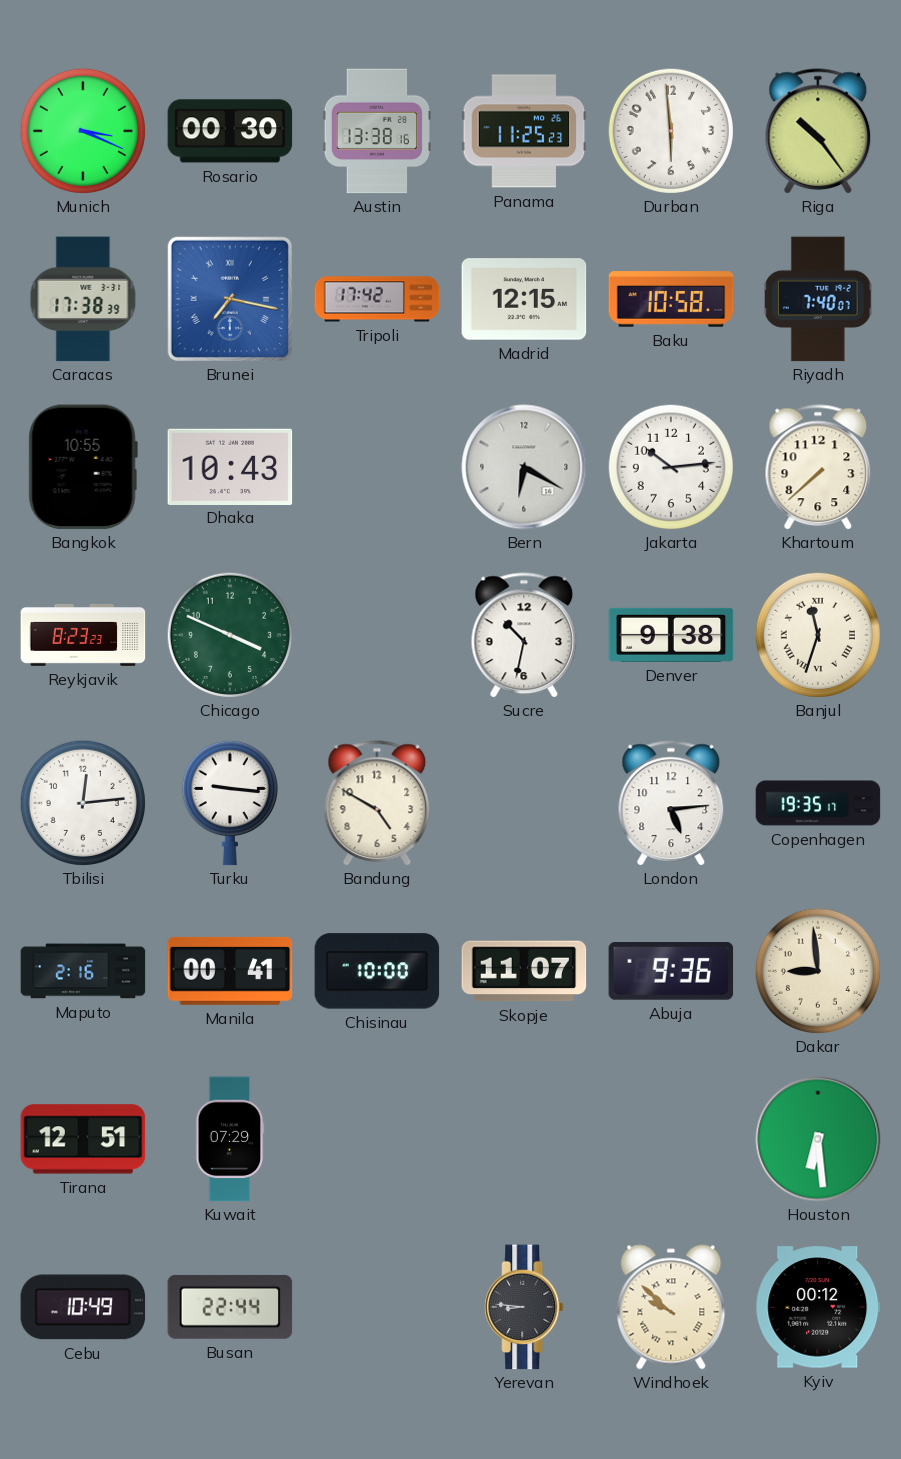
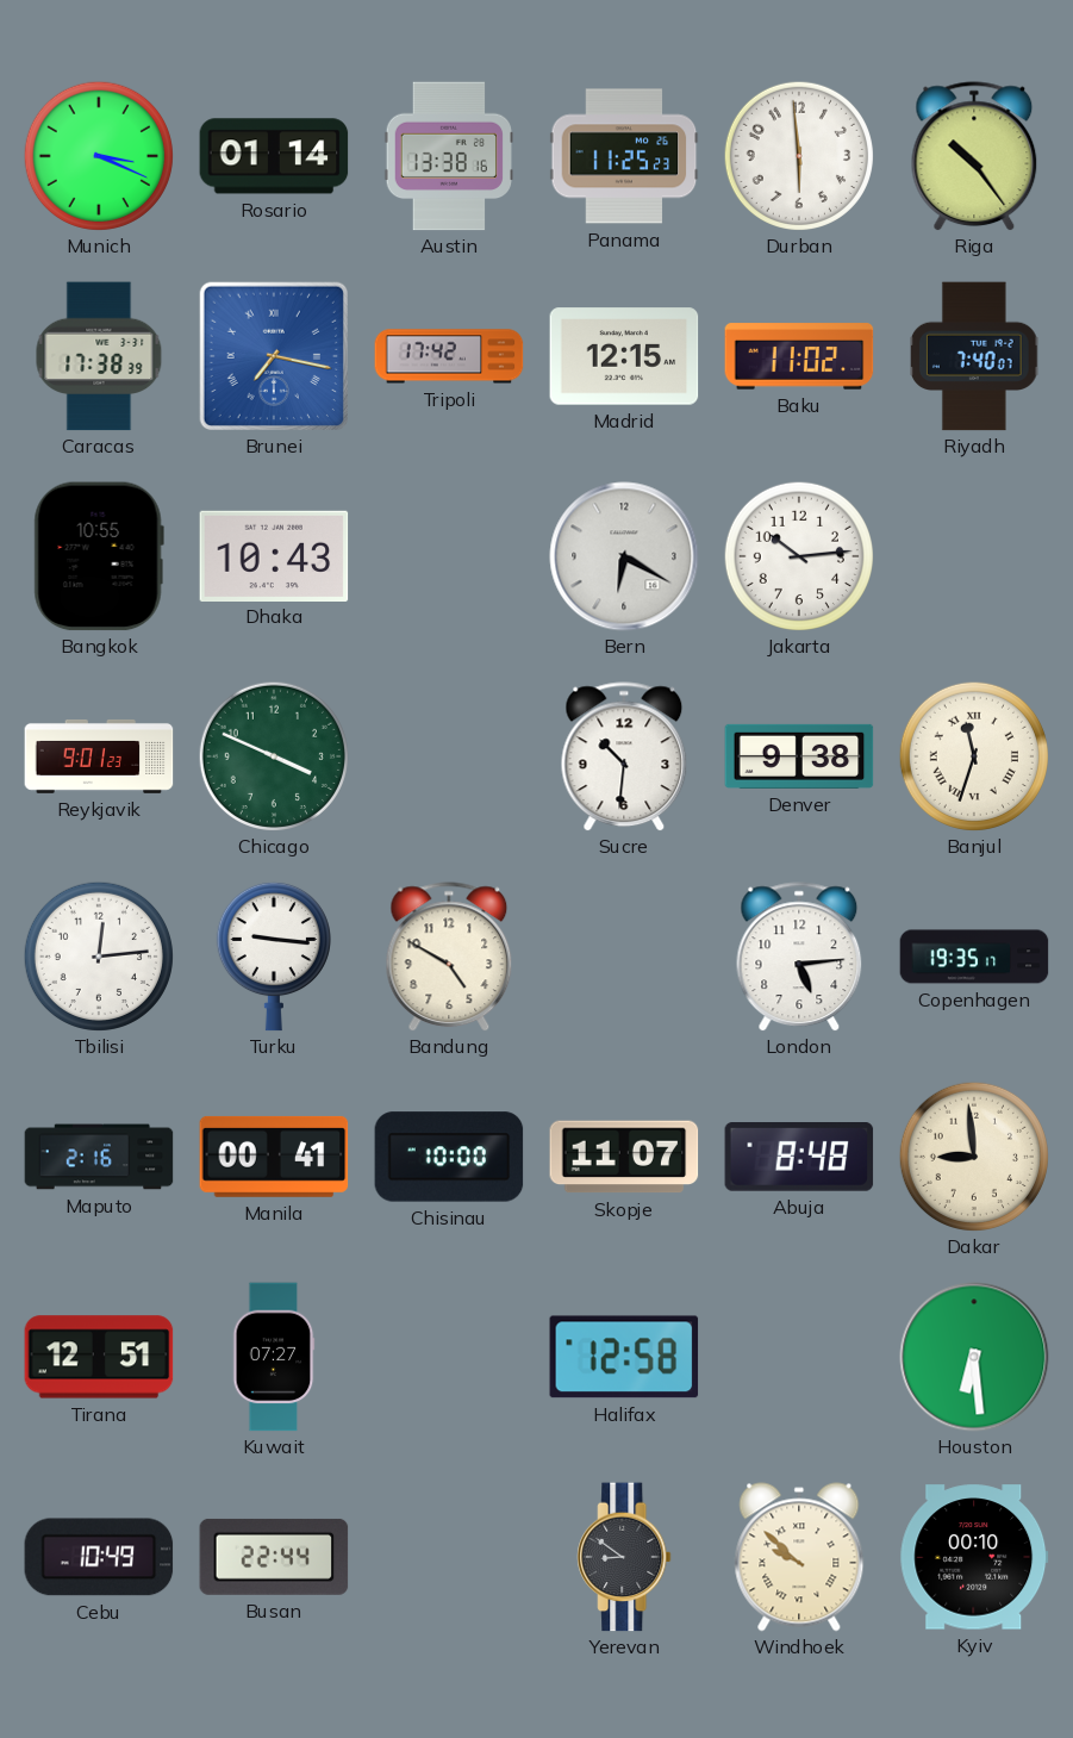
Rosario: 00:30 -> 01:14 (274, 156)
Baku: 10:58 -> 11:02 (799, 356)
Khartoum: 7:38 -> none (818, 467)
Reykjavik: 8:23 -> 9:01 (99, 756)
Sucre: 10:32 -> 10:31 (624, 756)
Abuja: 9:36 -> 8:48 (799, 1158)
Kuwait: 07:29 -> 07:27 (274, 1357)
Halifax: none -> 12:58 (624, 1357)
Yerevan: 8:46 -> 8:51 (624, 1557)
Kyiv: 00:12 -> 00:10 (974, 1557)
